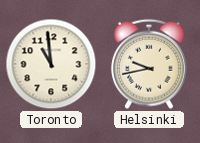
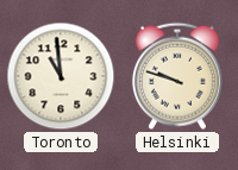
Helsinki: 9:43 -> 9:48 (177, 76)
